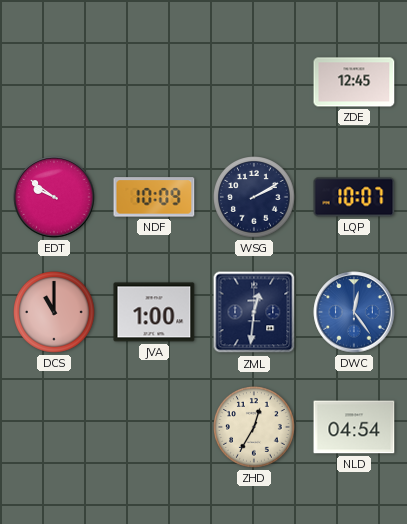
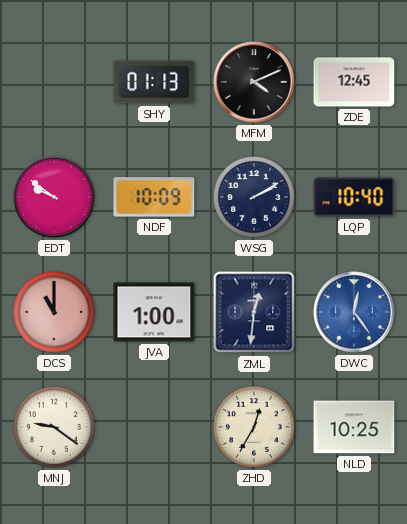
SHY: none -> 01:13 (154, 82)
MFM: none -> 4:11 (254, 82)
LQP: 10:07 -> 10:40 (354, 197)
MNJ: none -> 9:21 (55, 428)
NLD: 04:54 -> 10:25 (354, 427)
